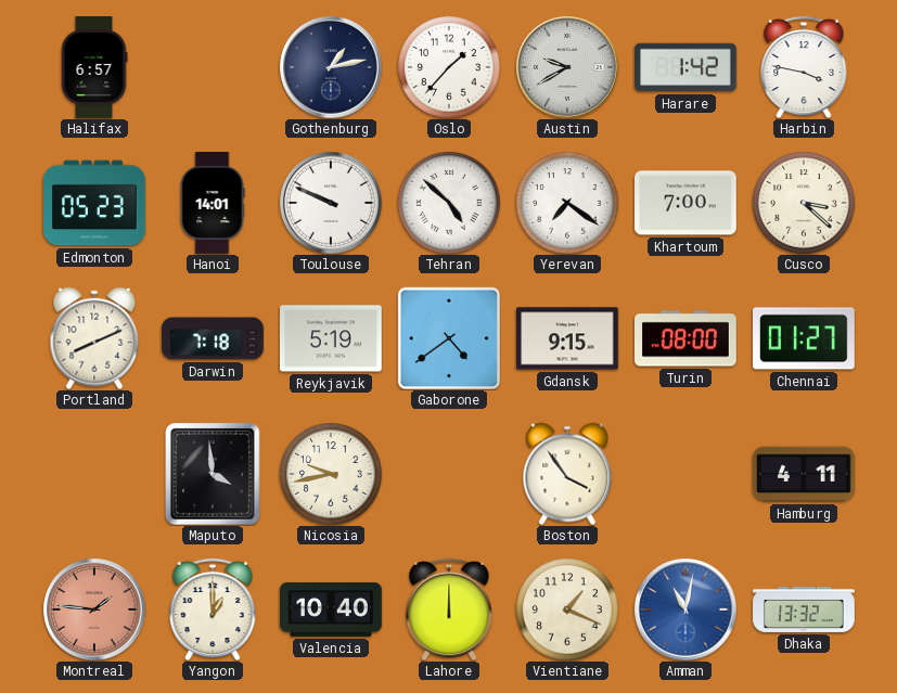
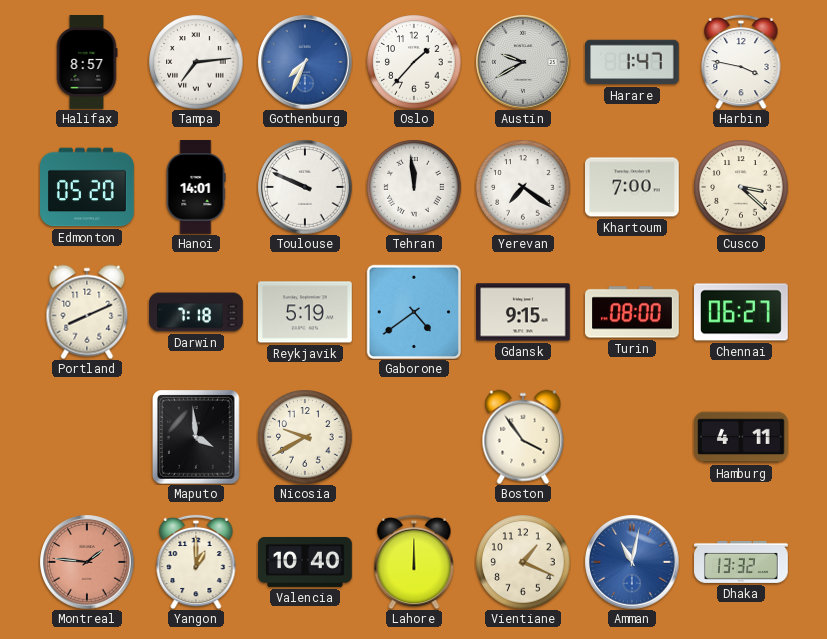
Halifax: 6:57 -> 8:57 (87, 63)
Tampa: none -> 7:14 (196, 62)
Gothenburg: 1:13 -> 7:34 (305, 62)
Gothenburg dial: navy -> blue (305, 62)
Harare: 1:42 -> 1:47 (633, 62)
Edmonton: 05:23 -> 05:20 (88, 187)
Tehran: 4:52 -> 11:59 (414, 187)
Chennai: 01:27 -> 06:27 (742, 312)
Nicosia: 9:43 -> 9:40 (305, 437)
